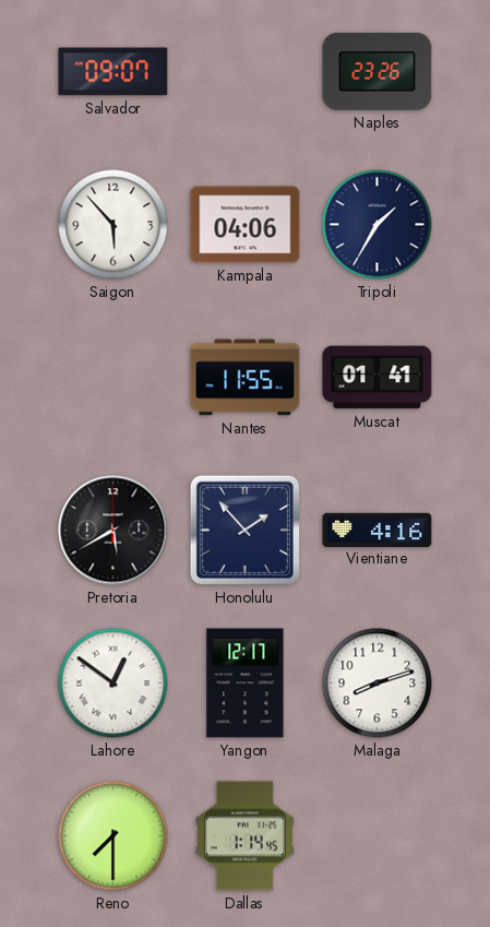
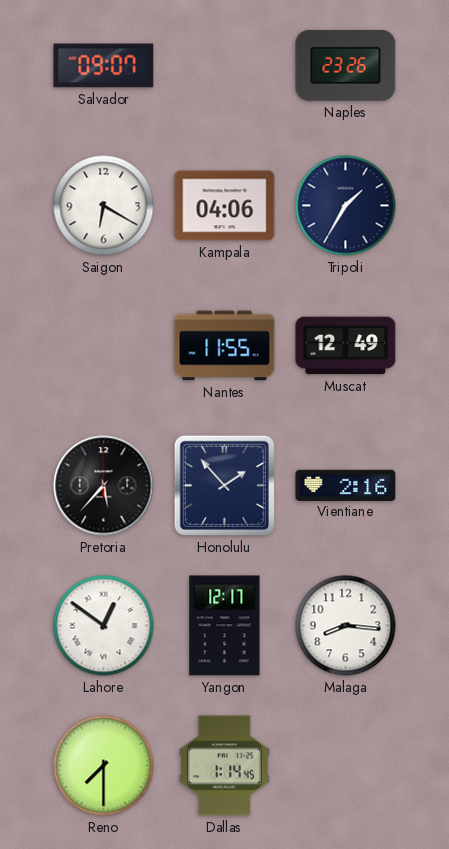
Saigon: 5:53 -> 6:20 (104, 206)
Muscat: 01:41 -> 12:49 (346, 346)
Pretoria: 5:40 -> 5:37 (104, 486)
Vientiane: 4:16 -> 2:16 (346, 485)
Malaga: 8:12 -> 8:16 (346, 626)
